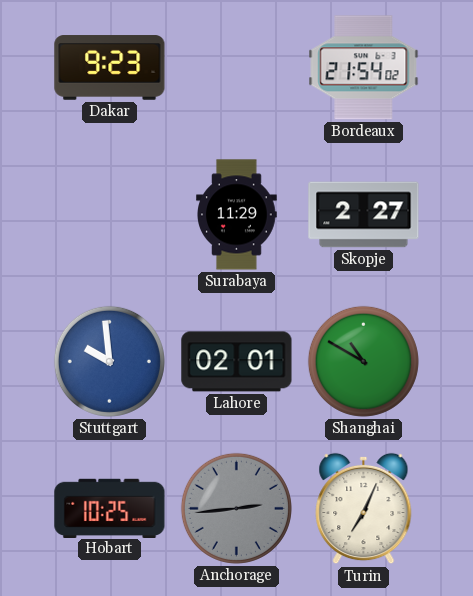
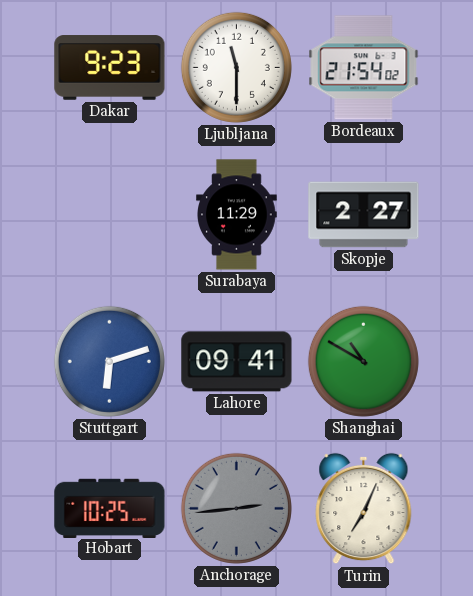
Ljubljana: none -> 11:30 (236, 67)
Stuttgart: 9:59 -> 6:12 (109, 361)
Lahore: 02:01 -> 09:41 (237, 362)
